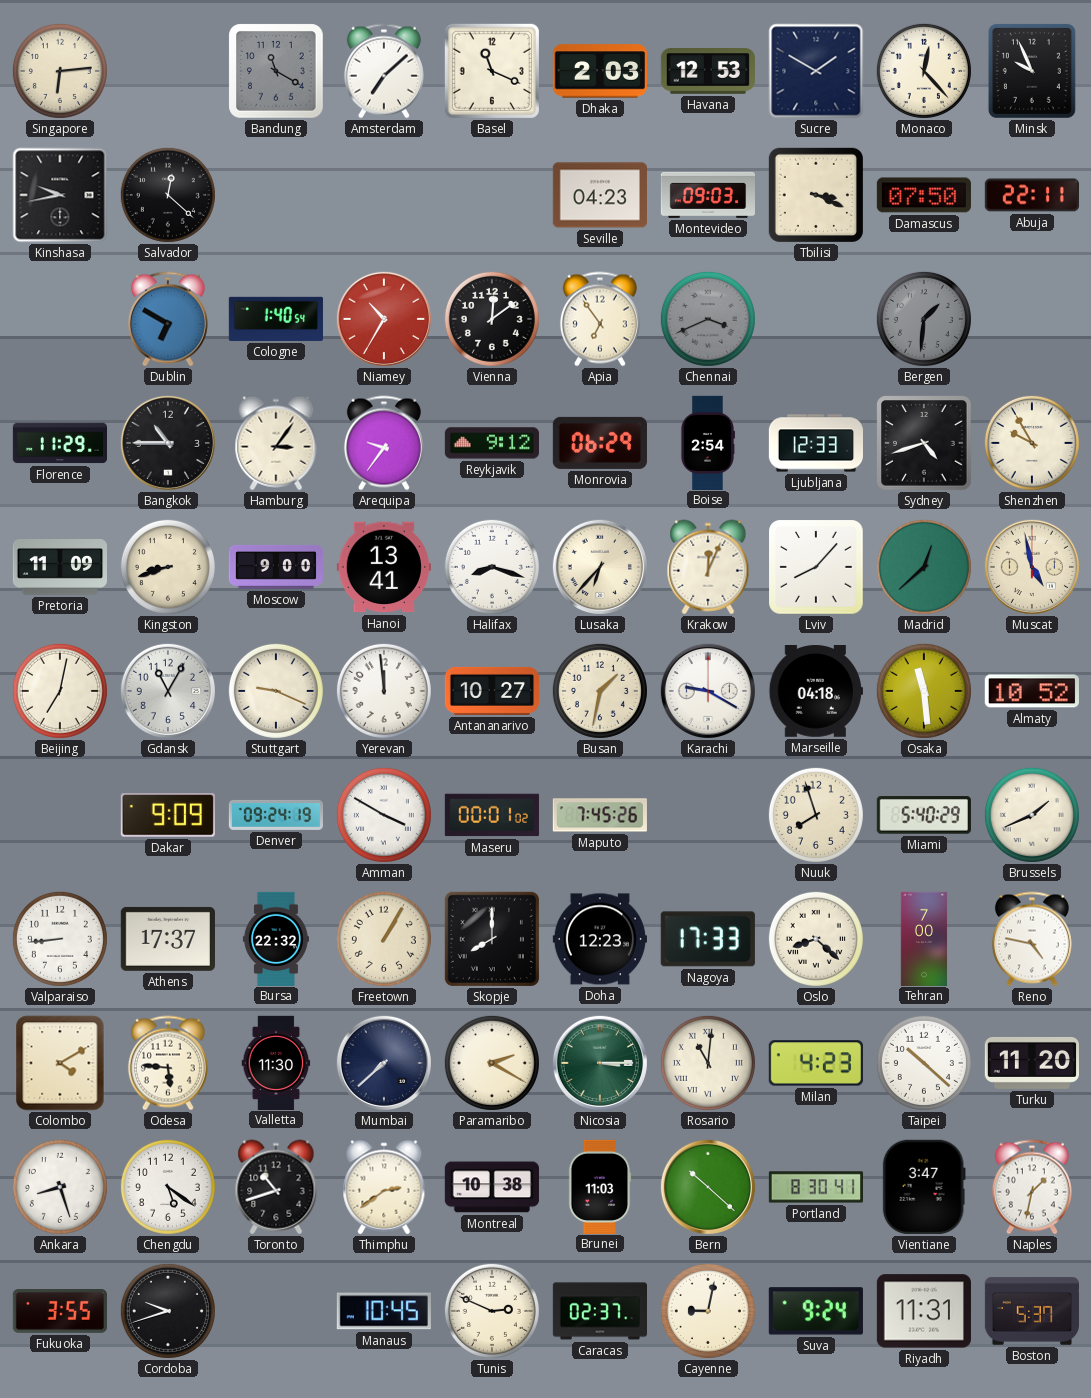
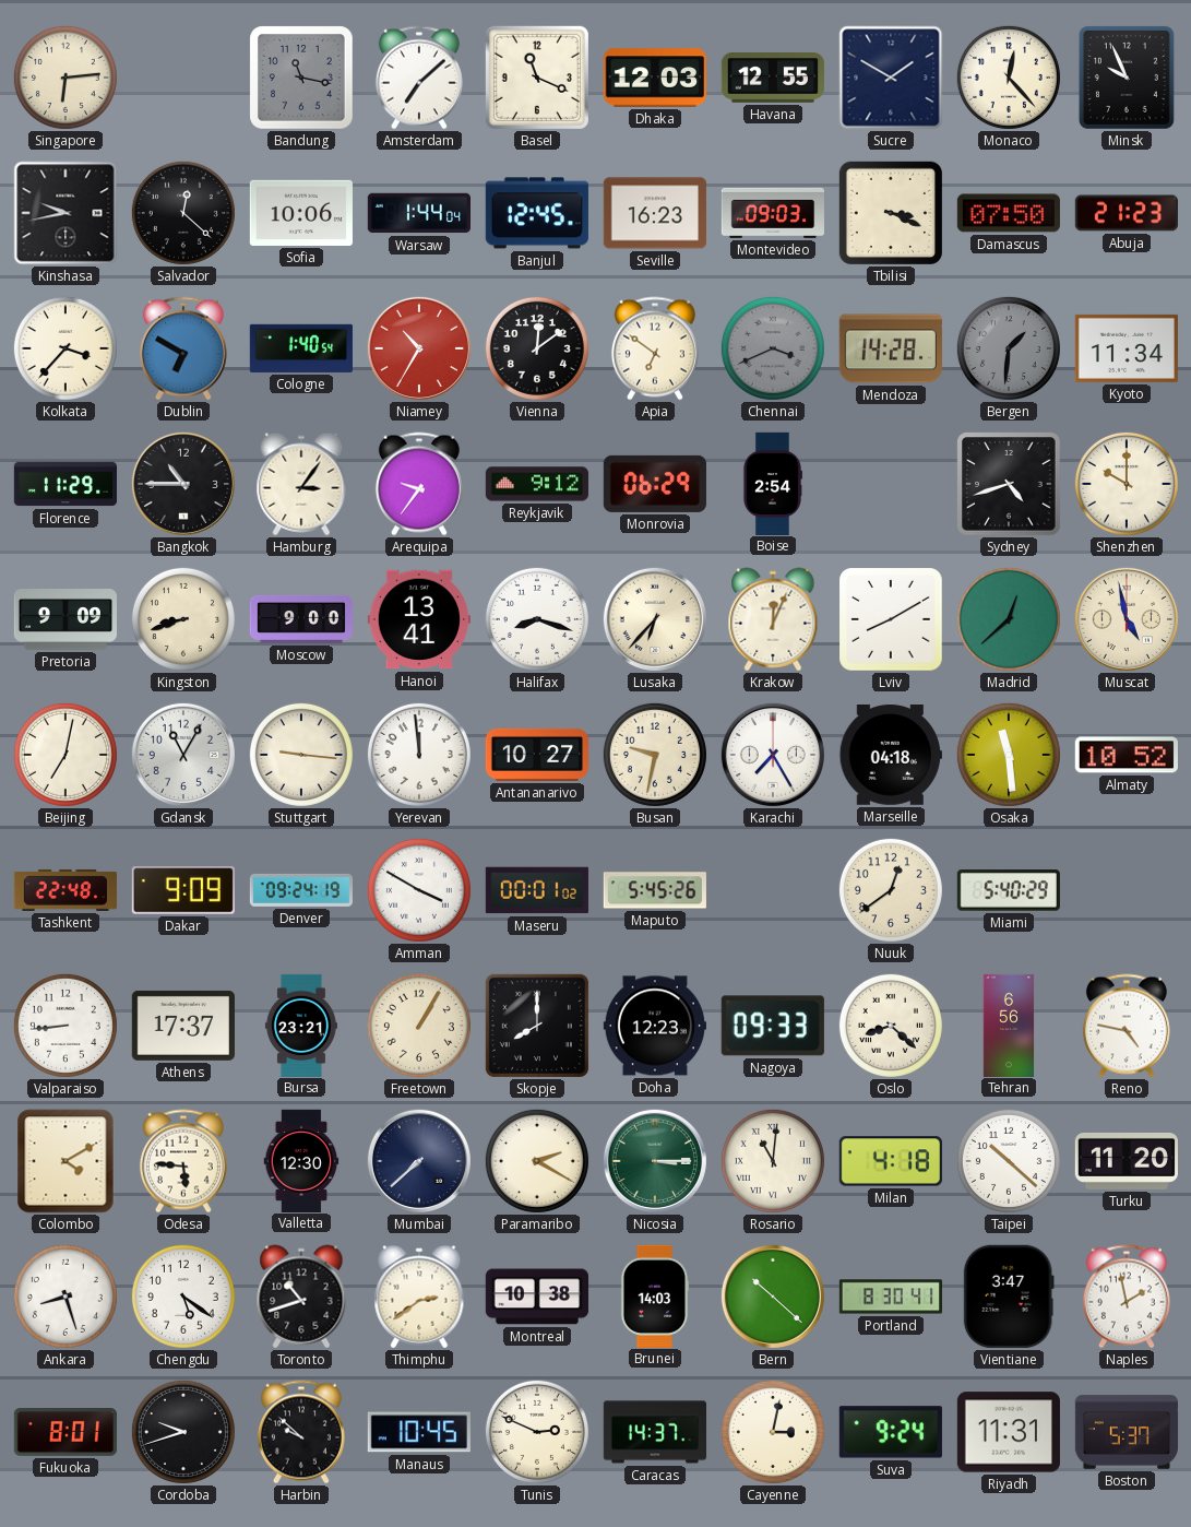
Bandung: 11:20 -> 11:17 (301, 78)
Dhaka: 2:03 -> 12:03 (654, 78)
Havana: 12:53 -> 12:55 (773, 79)
Sofia: none -> 10:06 (301, 213)
Warsaw: none -> 1:44 (418, 213)
Banjul: none -> 12:45 (537, 213)
Seville: 04:23 -> 16:23 (655, 213)
Abuja: 22:11 -> 21:23 (1126, 213)
Kolkata: none -> 3:37 (65, 348)
Apia: 6:54 -> 6:51 (655, 348)
Mendoza: none -> 14:28 (891, 348)
Kyoto: none -> 11:34 (1127, 348)
Ljubljana: 12:33 -> none (815, 443)
Shenzhen: 9:55 -> 10:00 (1127, 484)
Pretoria: 11:09 -> 9:09 (64, 620)
Lviv: 8:07 -> 8:10 (891, 619)
Stuttgart: 9:19 -> 9:16 (301, 755)
Busan: 1:32 -> 9:32 (655, 755)
Karachi: 9:20 -> 7:25 (773, 755)
Tashkent: none -> 22:48 (65, 890)
Maputo: 7:45 -> 5:45 (655, 890)
Nuuk: 7:57 -> 12:39 (891, 890)
Brussels: 1:41 -> none (1032, 815)
Bursa: 22:32 -> 23:21 (301, 1025)
Nagoya: 17:33 -> 09:33 (773, 1026)
Tehran: 7:00 -> 6:56 (1009, 1025)
Valletta: 11:30 -> 12:30 (301, 1160)
Milan: 4:23 -> 4:18 (891, 1161)
Brunei: 11:03 -> 14:03 (655, 1295)
Naples: 1:32 -> 1:58 (1127, 1297)
Fukuoka: 3:55 -> 8:01 (65, 1433)
Harbin: none -> 9:52 (301, 1432)
Caracas: 02:37 -> 14:37 (654, 1432)
Cayenne: 9:02 -> 3:02 (773, 1432)
